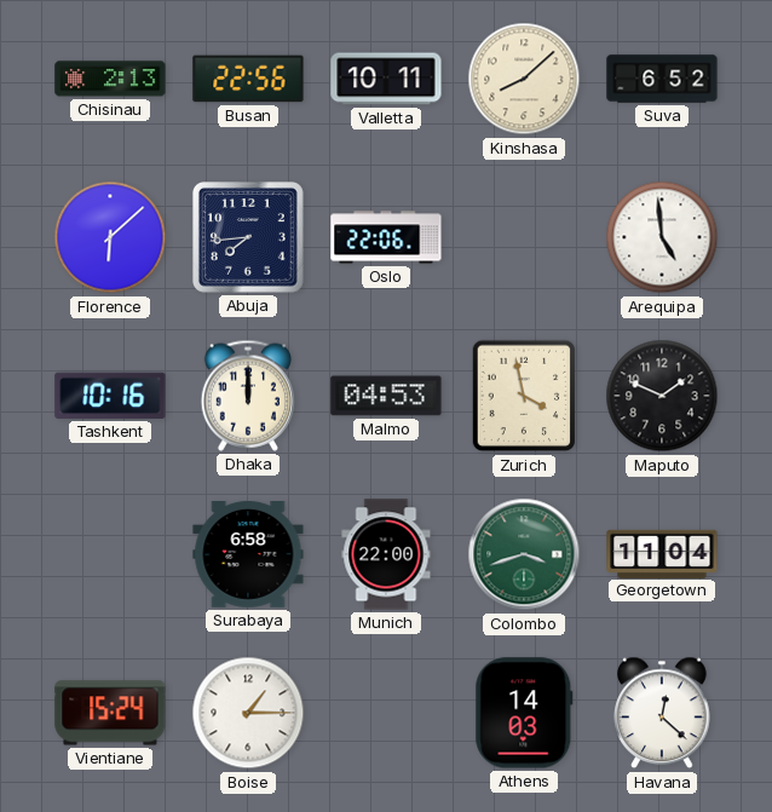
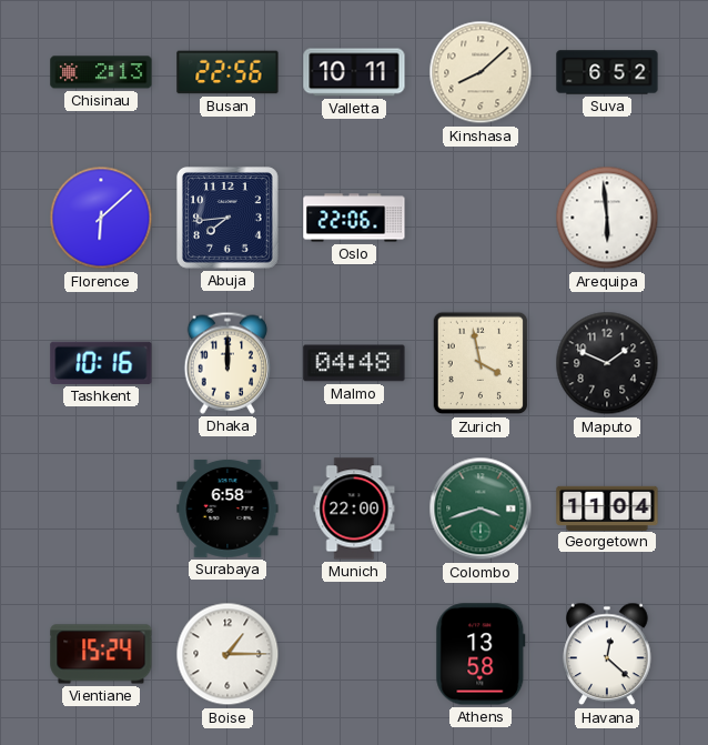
Arequipa: 4:59 -> 5:59 (607, 218)
Malmo: 04:53 -> 04:48 (354, 363)
Athens: 14:03 -> 13:58 (481, 654)
